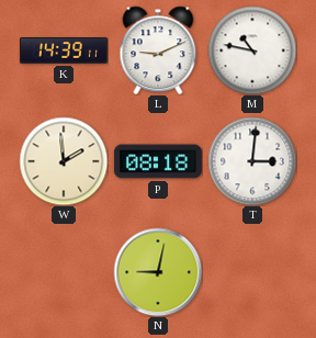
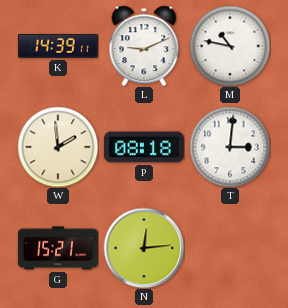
G: none -> 15:21 (58, 248)
N: 9:02 -> 12:14 (144, 248)
